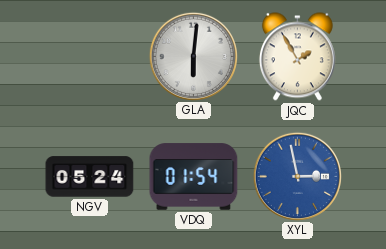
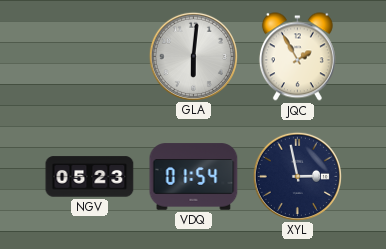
NGV: 05:24 -> 05:23 (90, 177)
XYL dial: blue -> navy (297, 176)
